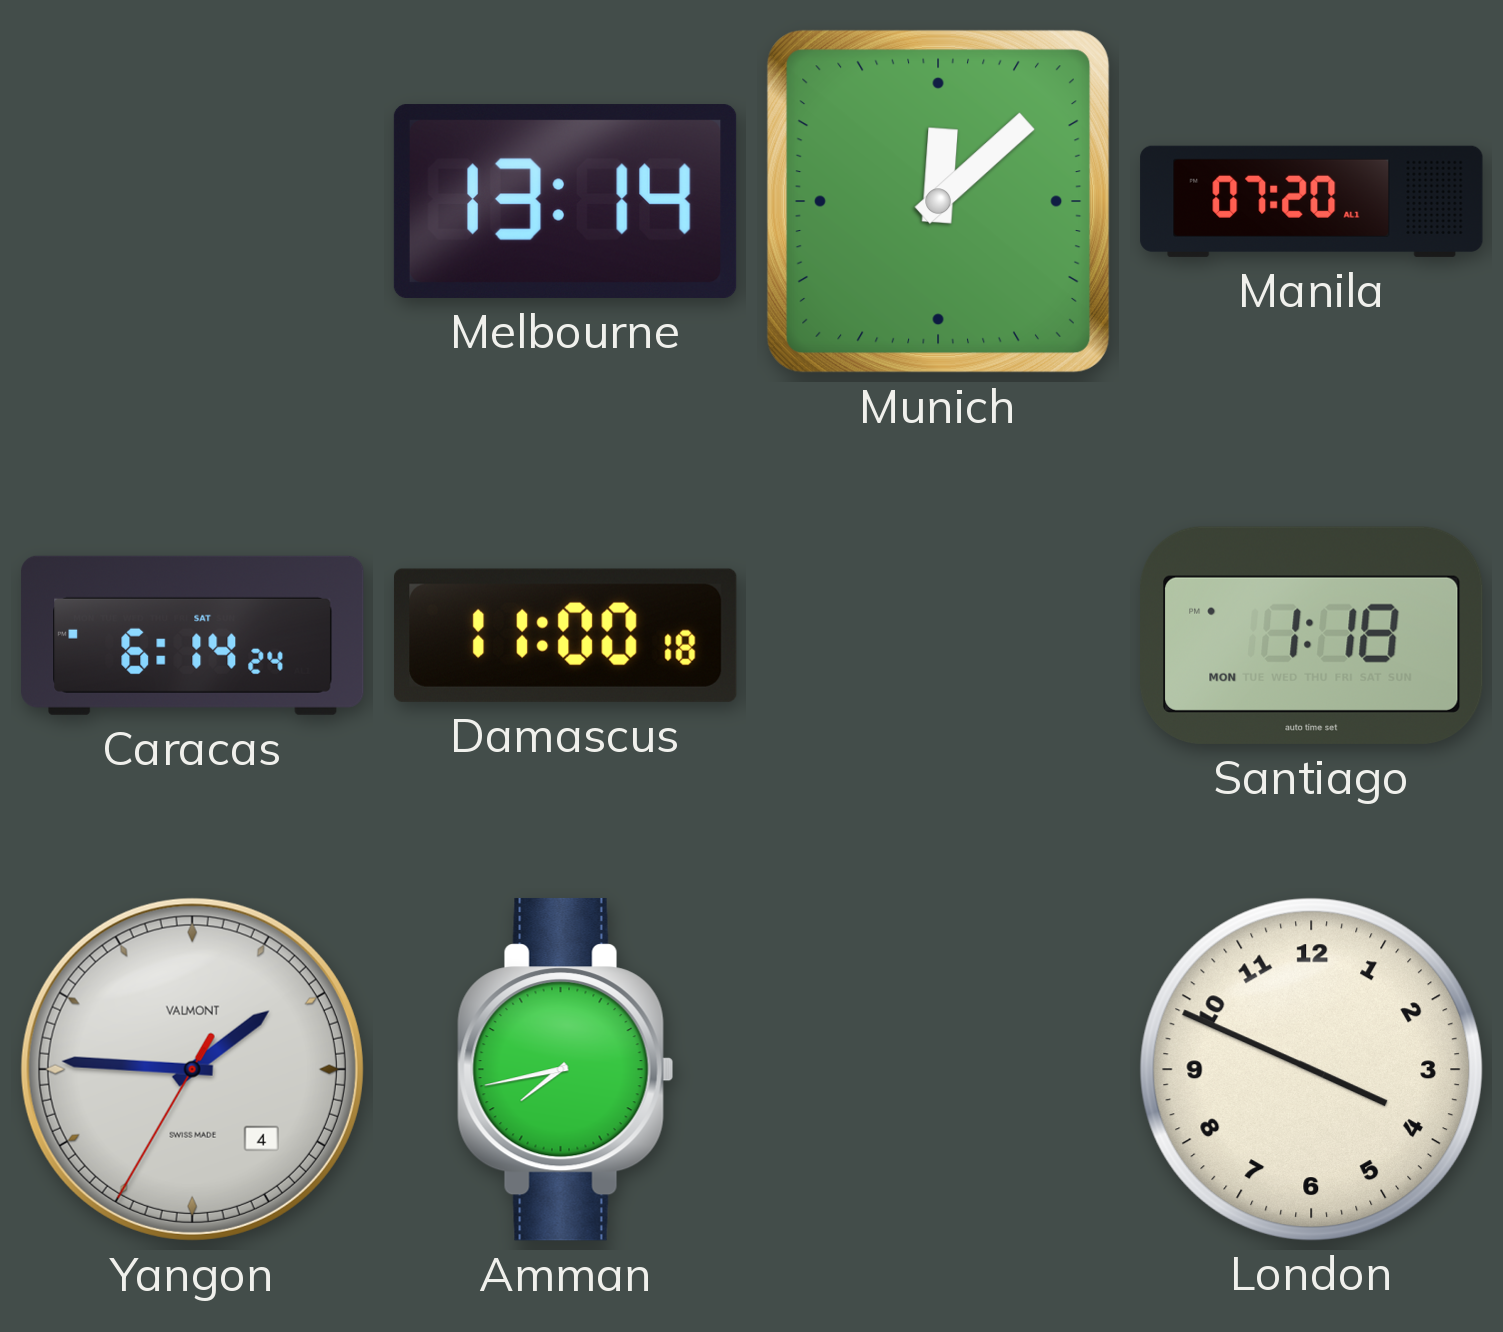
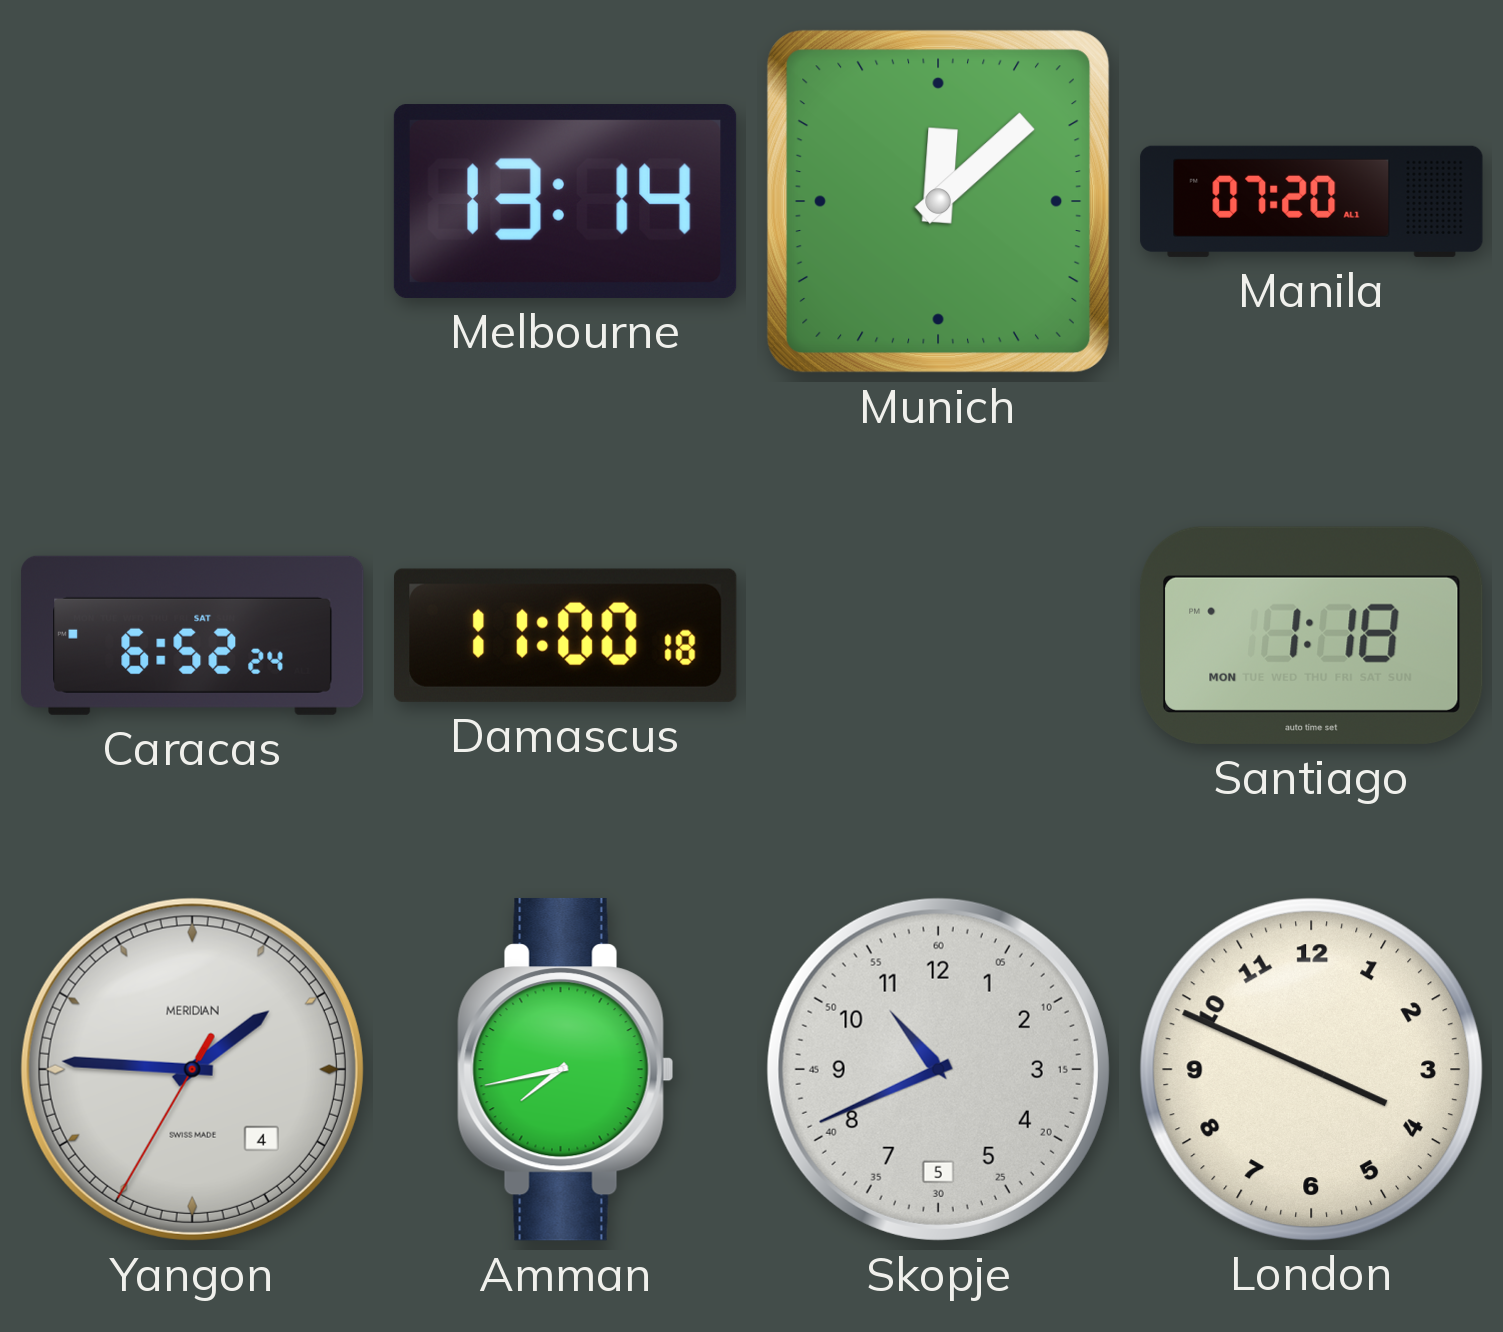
Caracas: 6:14 -> 6:52 (193, 635)
Yangon brand: VALMONT -> MERIDIAN (192, 1069)
Skopje: none -> 10:41 (938, 1069)
